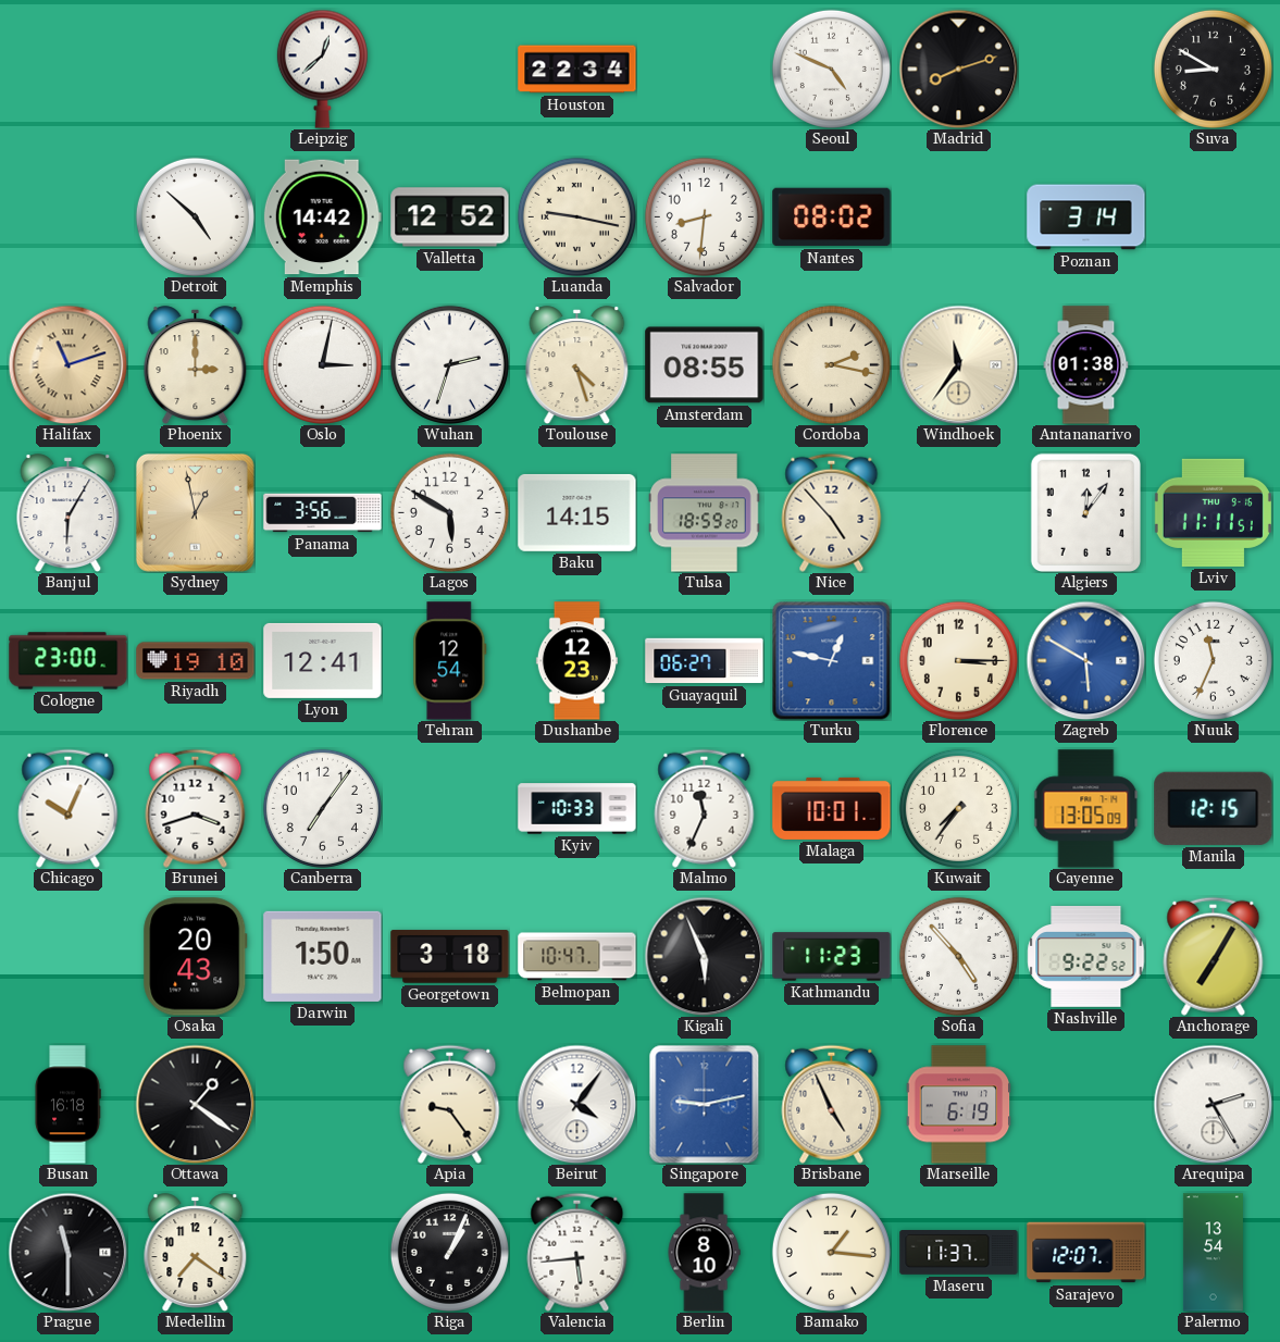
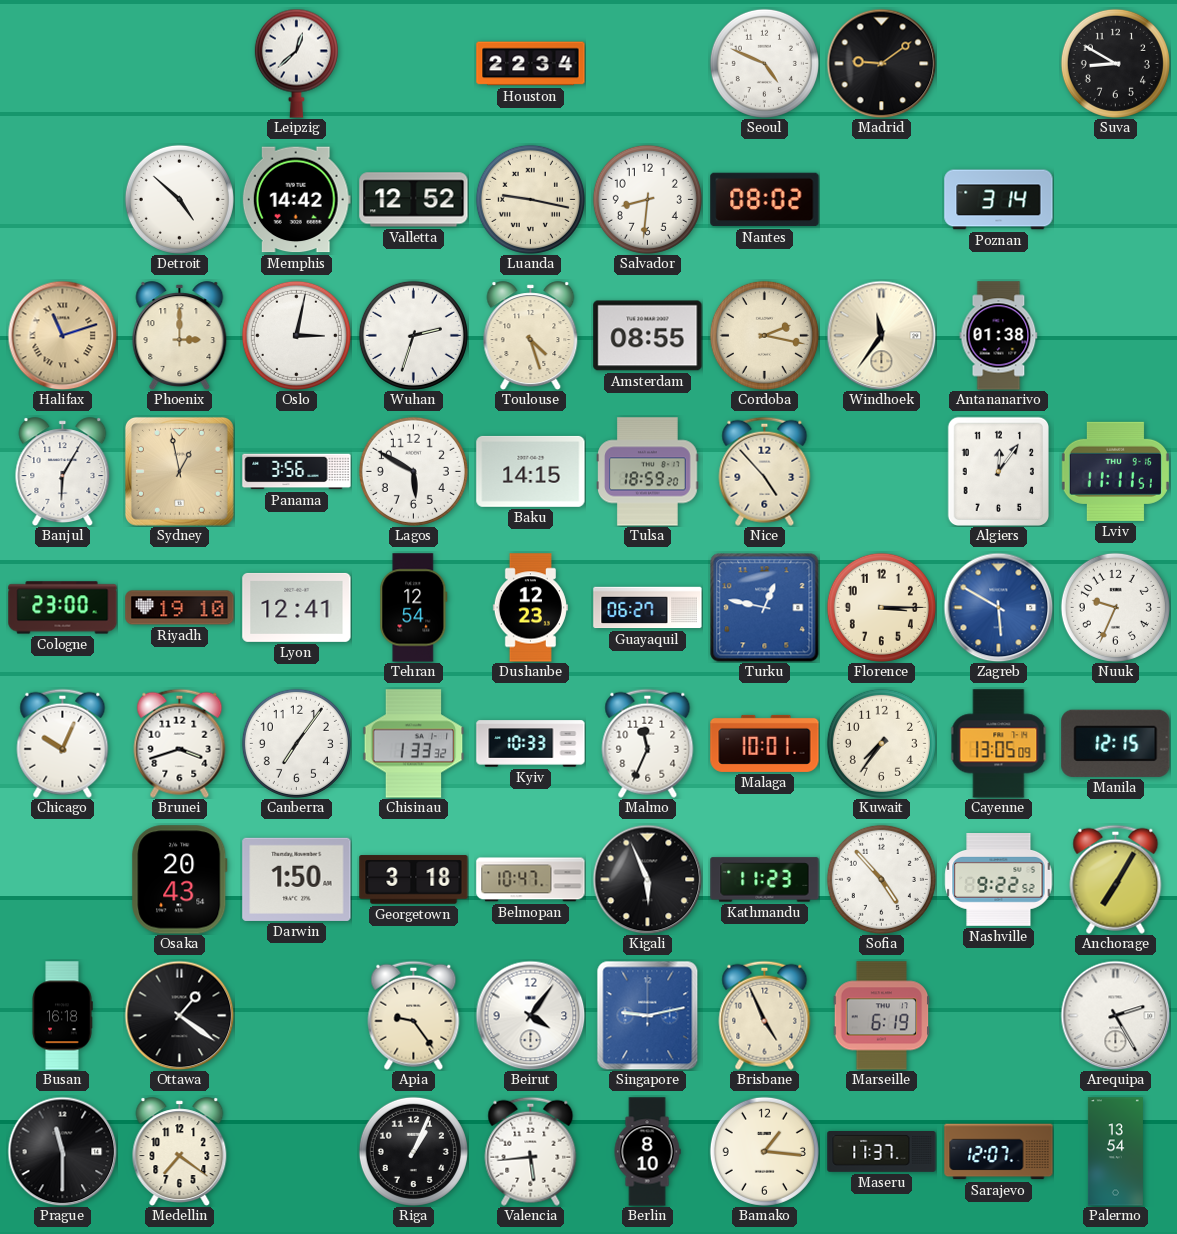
Madrid: 8:12 -> 9:09 (881, 63)
Nuuk: 11:34 -> 9:34 (1115, 607)
Chisinau: none -> 1:33 (414, 744)
